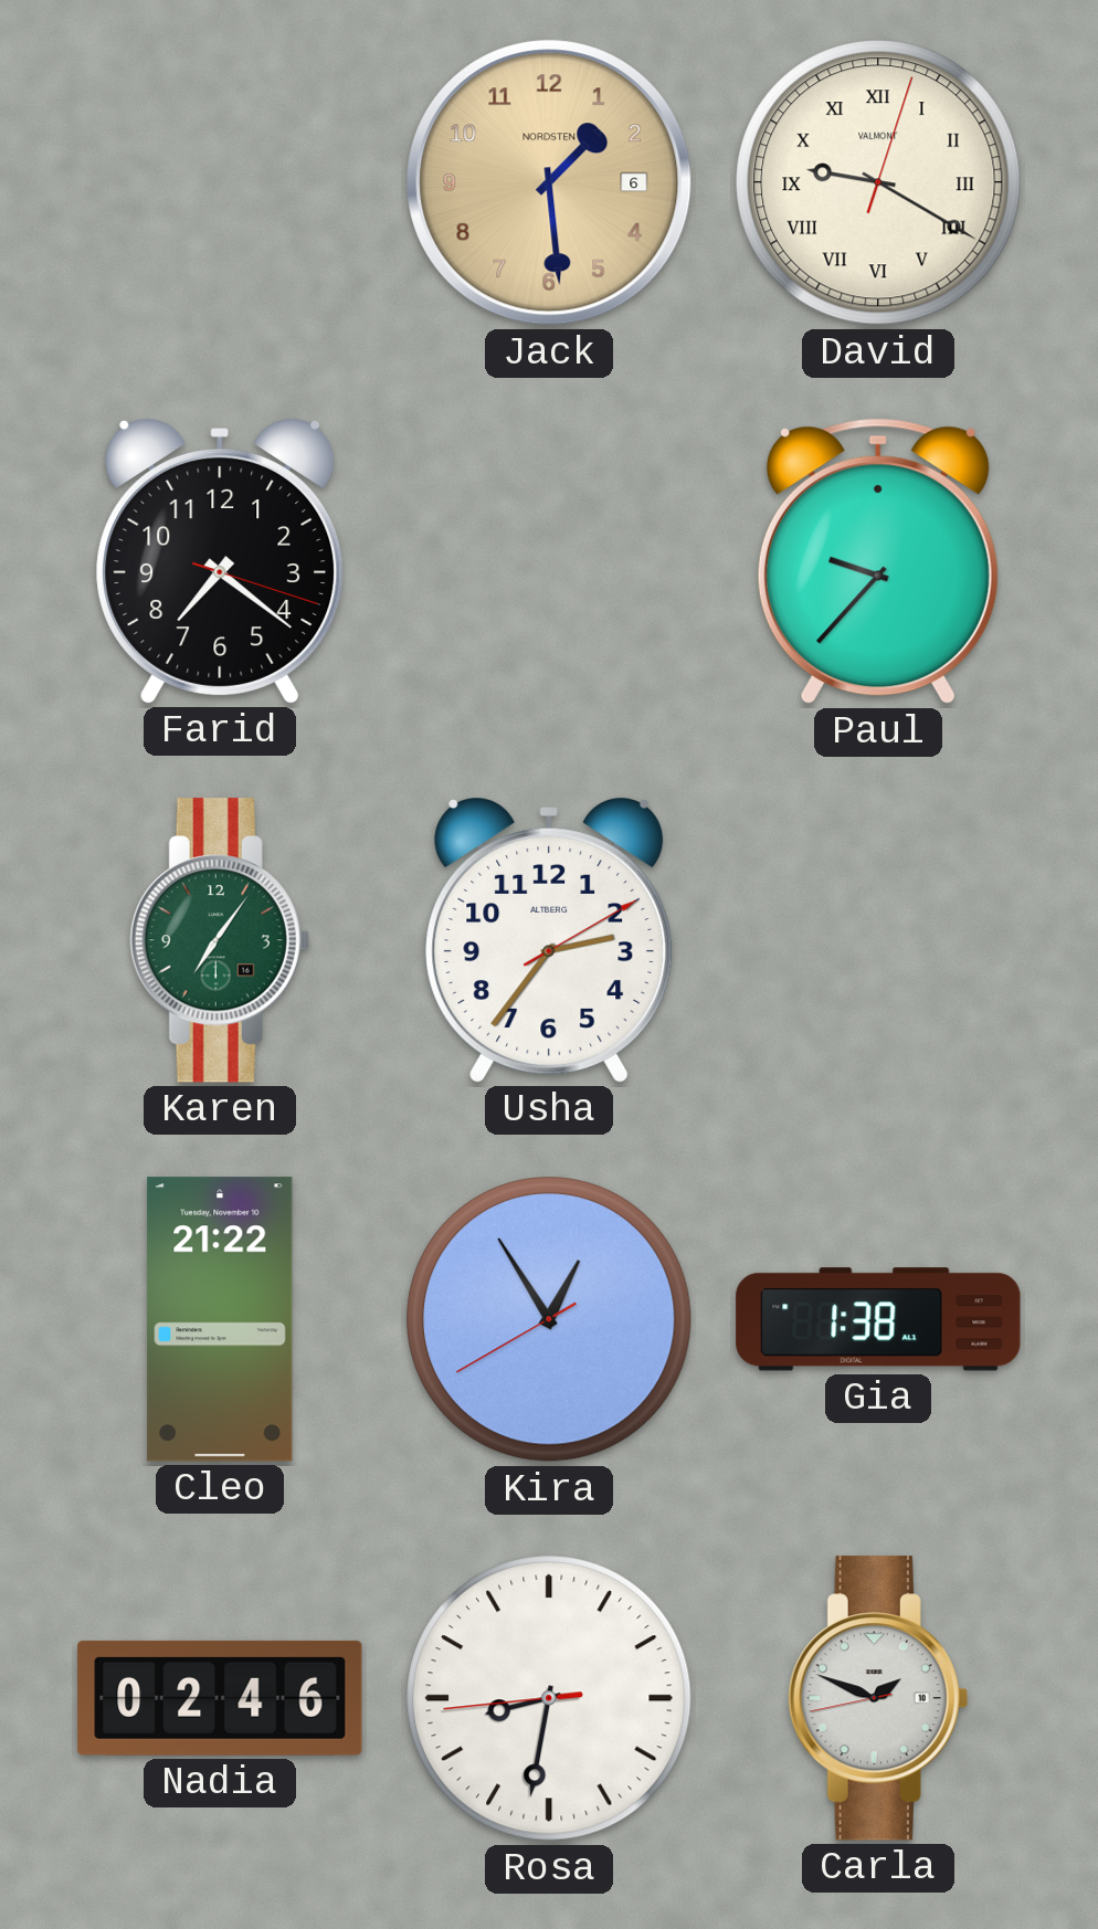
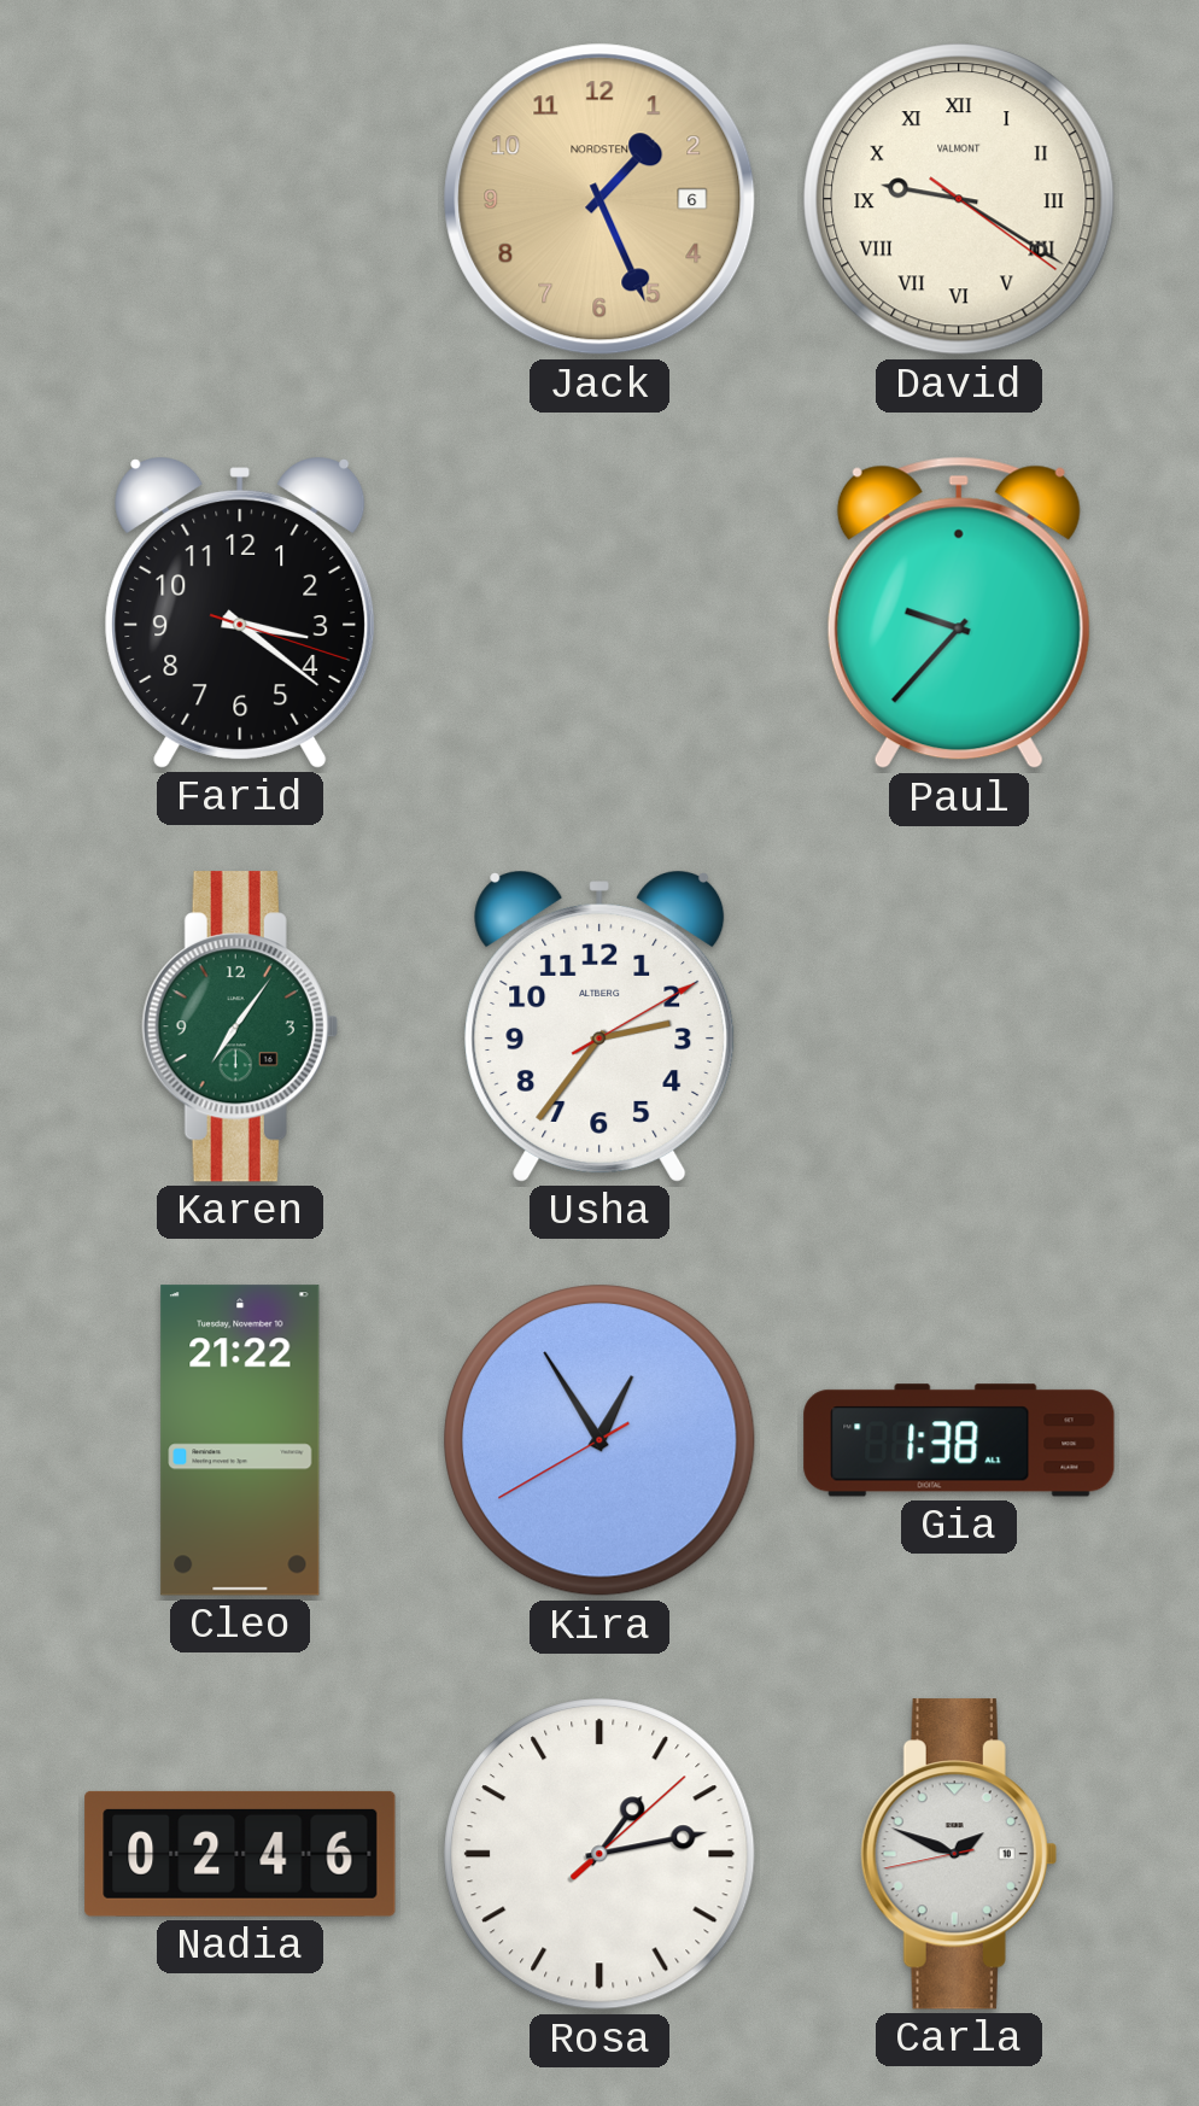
Jack: 1:29 -> 1:26 (599, 199)
David: 9:20:03 -> 9:20:21 (959, 199)
Farid: 7:21 -> 3:21 (240, 614)
Rosa: 8:31 -> 1:13 (599, 1854)
